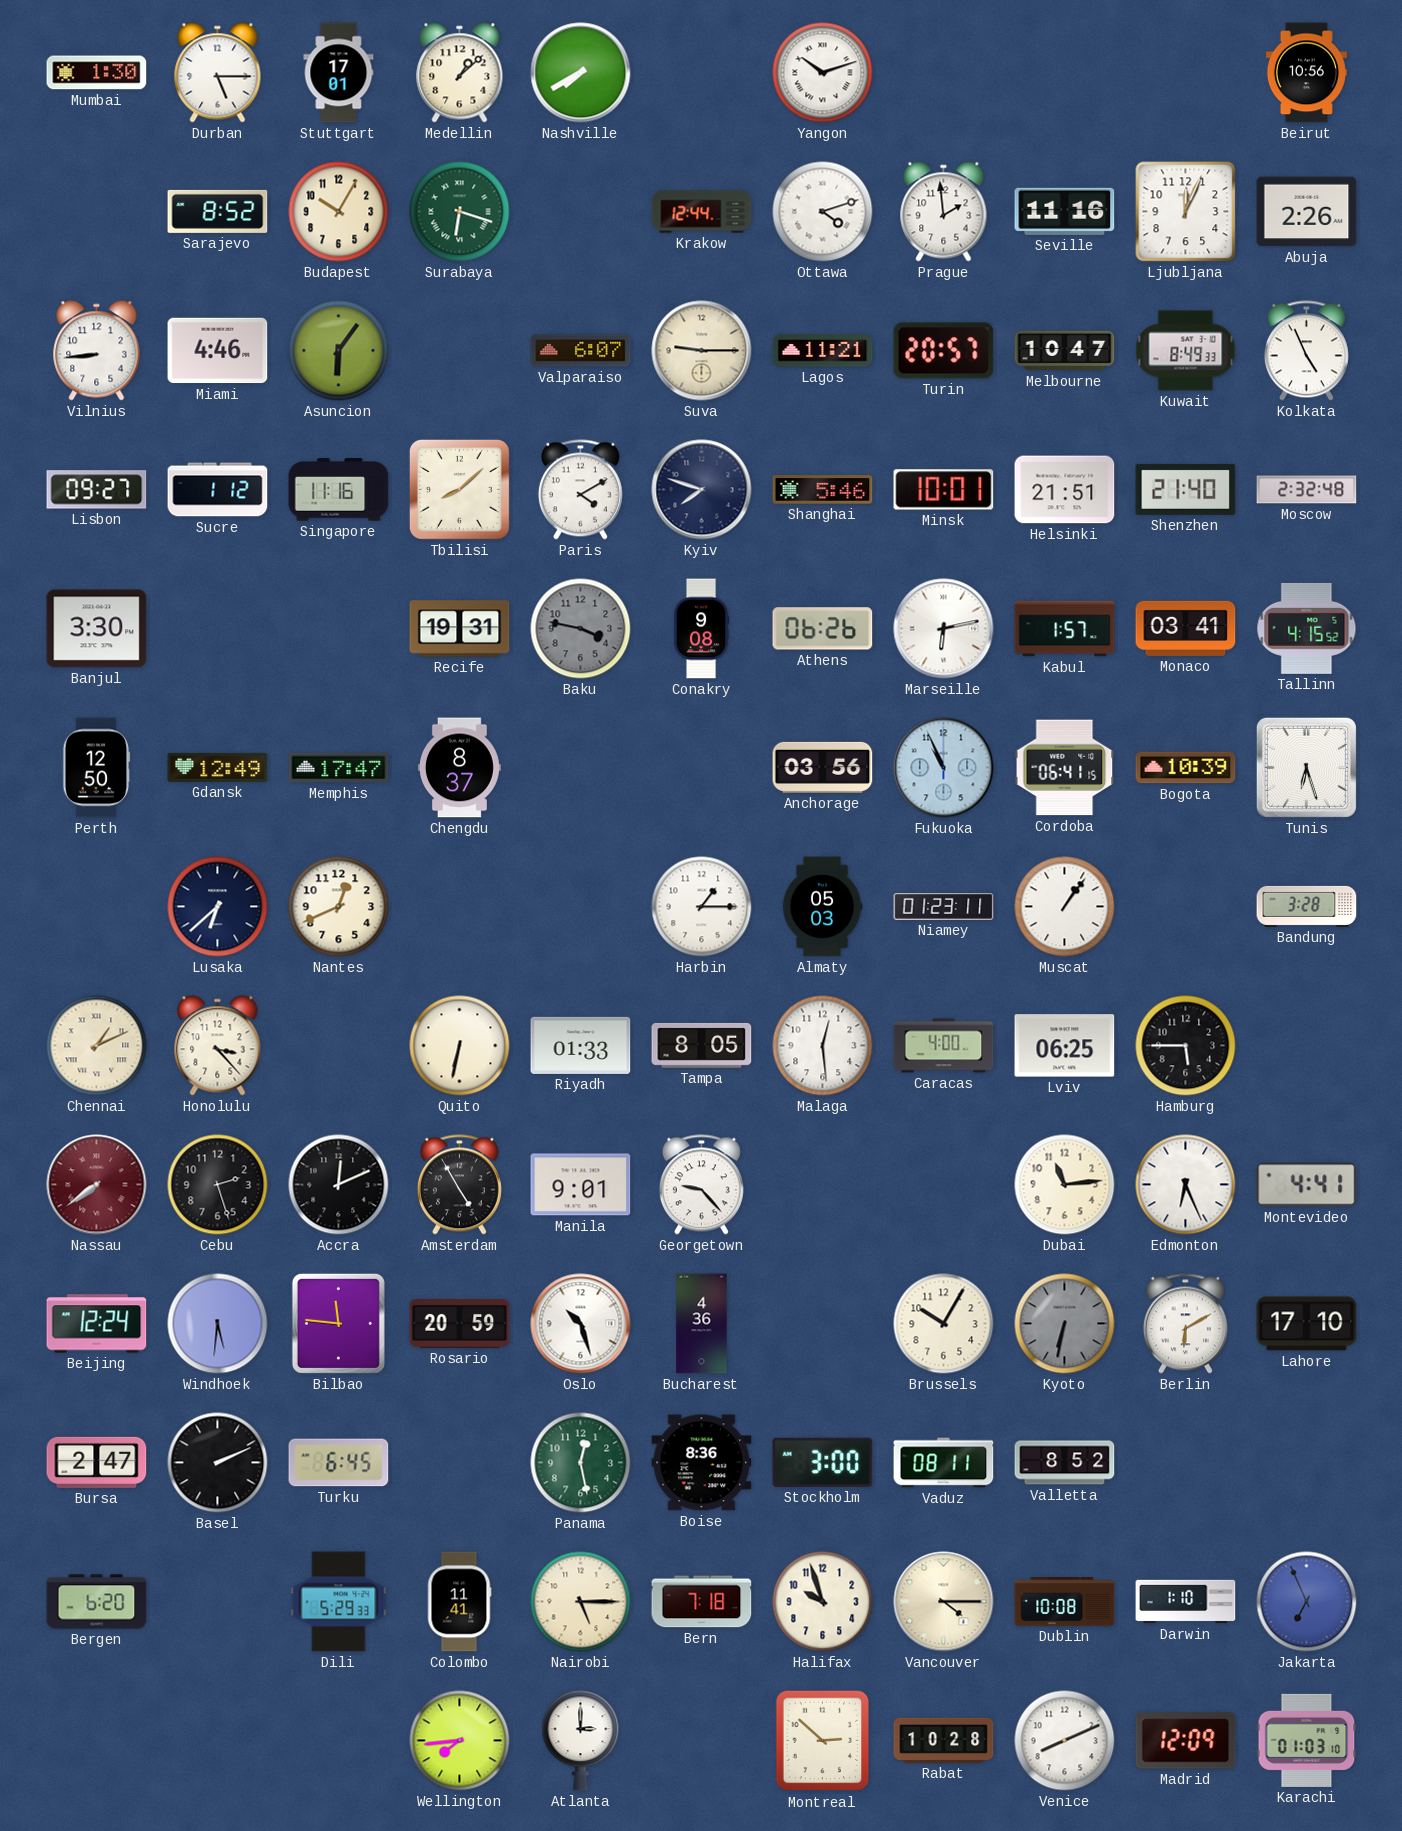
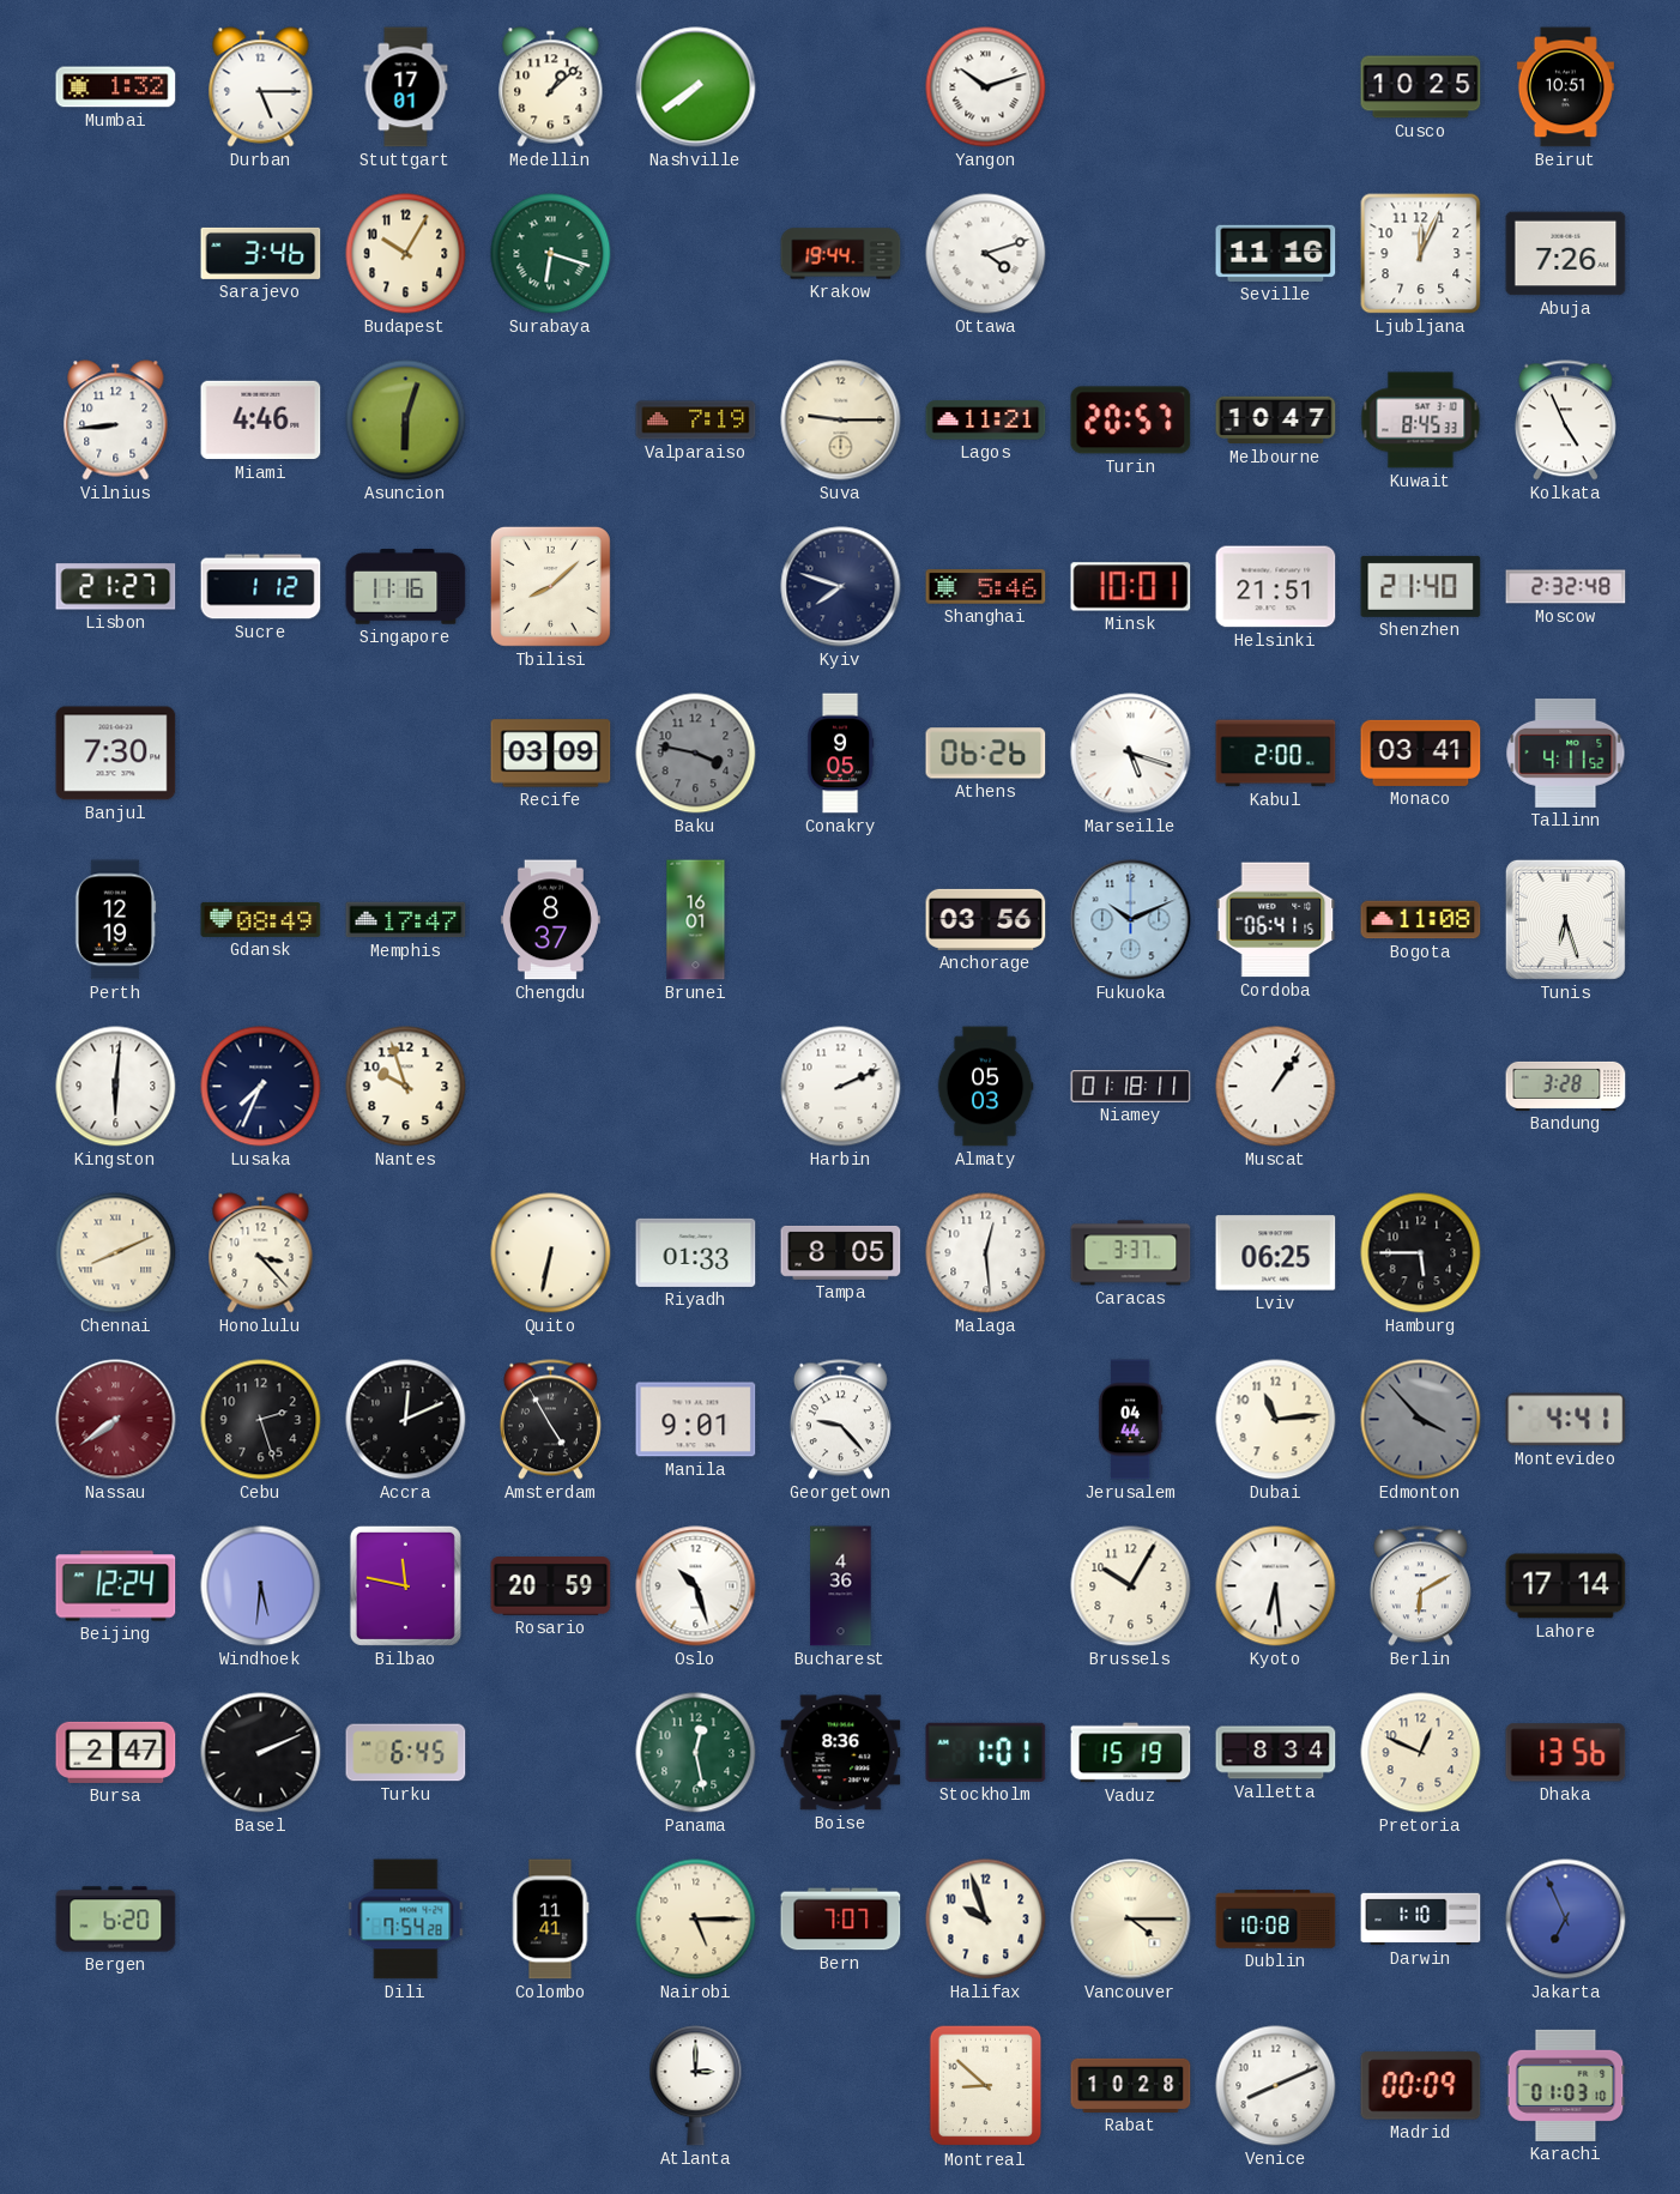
Mumbai: 1:30 -> 1:32 (116, 87)
Nashville: 7:40 -> 7:39 (696, 87)
Cusco: none -> 10:25 (1421, 87)
Beirut: 10:56 -> 10:51 (1565, 87)
Sarajevo: 8:52 -> 3:46 (261, 253)
Krakow: 12:44 -> 19:44 (841, 254)
Prague: 1:59 -> none (944, 212)
Abuja: 2:26 -> 7:26 (1566, 254)
Asuncion: 6:06 -> 6:03 (406, 421)
Valparaiso: 6:07 -> 7:19 (696, 421)
Kuwait: 8:49 -> 8:45 (1421, 421)
Lisbon: 09:27 -> 21:27 (116, 587)
Paris: 4:10 -> none (580, 490)
Banjul: 3:30 -> 7:30 (116, 754)
Recife: 19:31 -> 03:09 (551, 754)
Conakry: 9:08 -> 9:05 (840, 754)
Marseille: 6:13 -> 5:18 (1131, 754)
Kabul: 1:57 -> 2:00 (1276, 754)
Tallinn: 4:15 -> 4:11 (1566, 753)
Perth: 12:50 -> 12:19 (115, 920)
Gdansk: 12:49 -> 08:49 (261, 919)
Brunei: none -> 16:01 (696, 920)
Fukuoka: 10:56 -> 10:11 (1131, 920)
Bogota: 10:39 -> 11:08 (1421, 920)
Kingston: none -> 6:01 (116, 1087)
Lusaka: 6:38 -> 7:34 (261, 1087)
Nantes: 12:41 -> 9:57 (406, 1087)
Harbin: 1:15 -> 2:11 (841, 1087)
Niamey: 01:23 -> 01:18 (1131, 1087)
Chennai: 1:11 -> 8:11 (116, 1253)
Caracas: 4:00 -> 3:37 (1131, 1253)
Jerusalem: none -> 04:44 (1130, 1420)
Edmonton: 6:26 -> 3:53 (1421, 1420)
Edmonton dial: white -> grey (1421, 1420)
Bilbao: 11:46 -> 11:47 (405, 1585)
Kyoto: 6:32 -> 6:29 (1276, 1586)
Kyoto dial: grey -> white (1276, 1586)
Lahore: 17:10 -> 17:14 (1566, 1586)
Stockholm: 3:00 -> 1:01 (986, 1752)
Vaduz: 08:11 -> 15:19 (1131, 1753)
Valletta: 8:52 -> 8:34 (1276, 1753)
Pretoria: none -> 12:49 (1421, 1753)
Dhaka: none -> 13:56 (1566, 1753)
Dili: 5:29 -> 7:54 (406, 1920)
Bern: 7:18 -> 7:07 (841, 1920)
Wellington: 7:44 -> none (460, 1741)
Montreal: 2:52 -> 8:52 (986, 2086)
Madrid: 12:09 -> 00:09 (1421, 2086)
